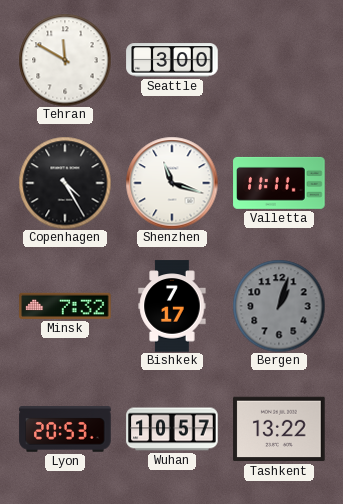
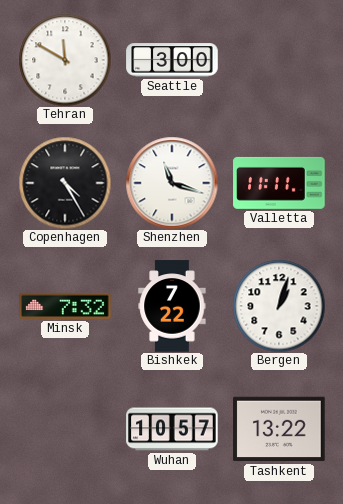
Bishkek: 7:17 -> 7:22 (172, 306)
Bergen dial: grey -> white (279, 306)
Lyon: 20:53 -> none (65, 429)
